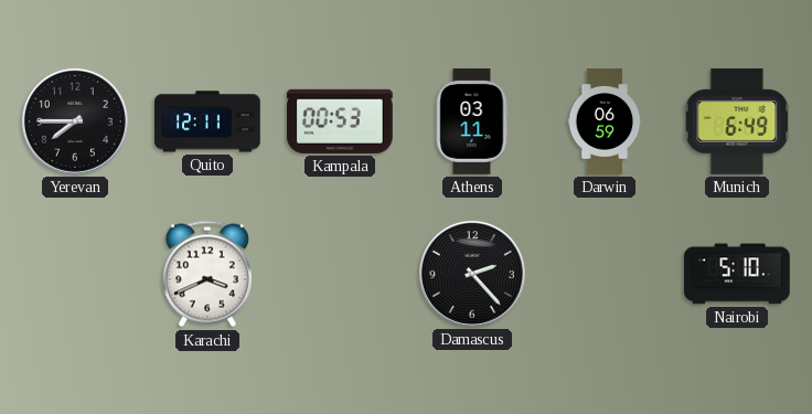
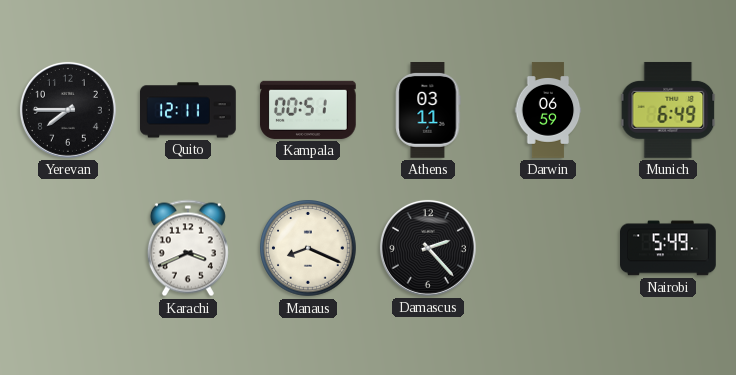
Kampala: 00:53 -> 00:51 (308, 110)
Manaus: none -> 8:19 (308, 248)
Nairobi: 5:10 -> 5:49 (669, 248)
